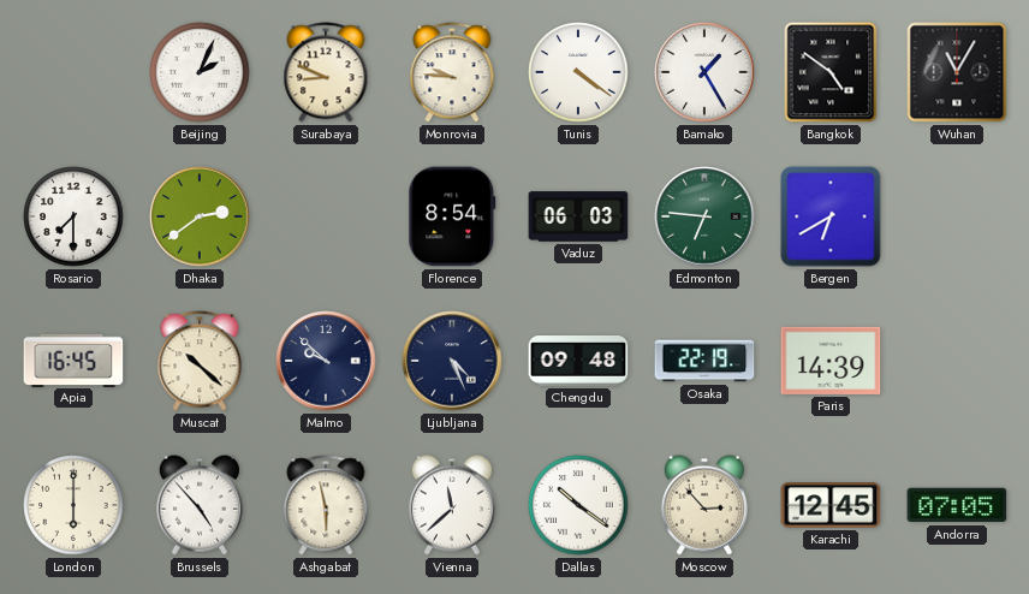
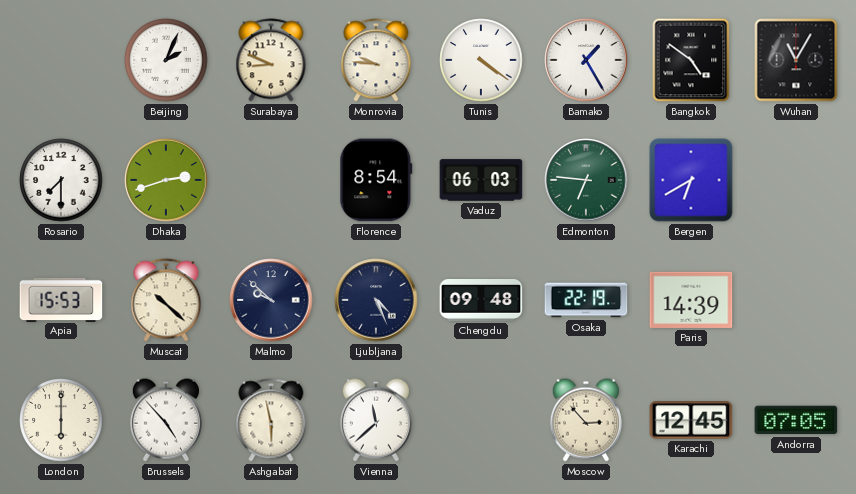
Dhaka: 2:39 -> 2:42 (166, 180)
Apia: 16:45 -> 15:53 (61, 299)
Dallas: 10:21 -> none (578, 505)
